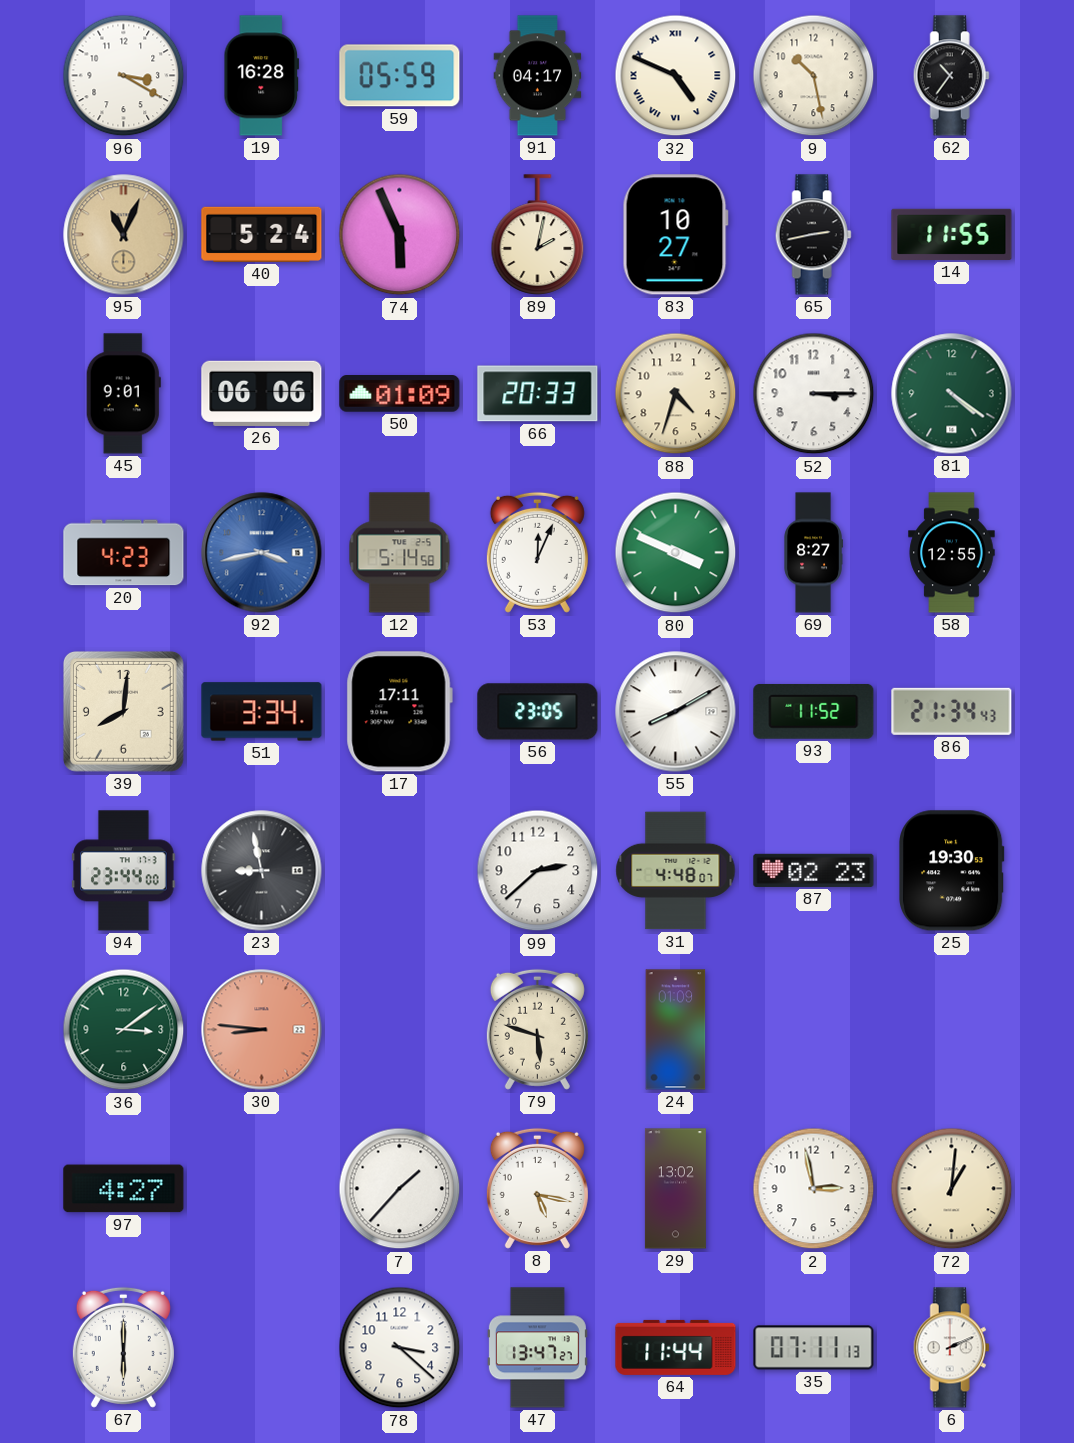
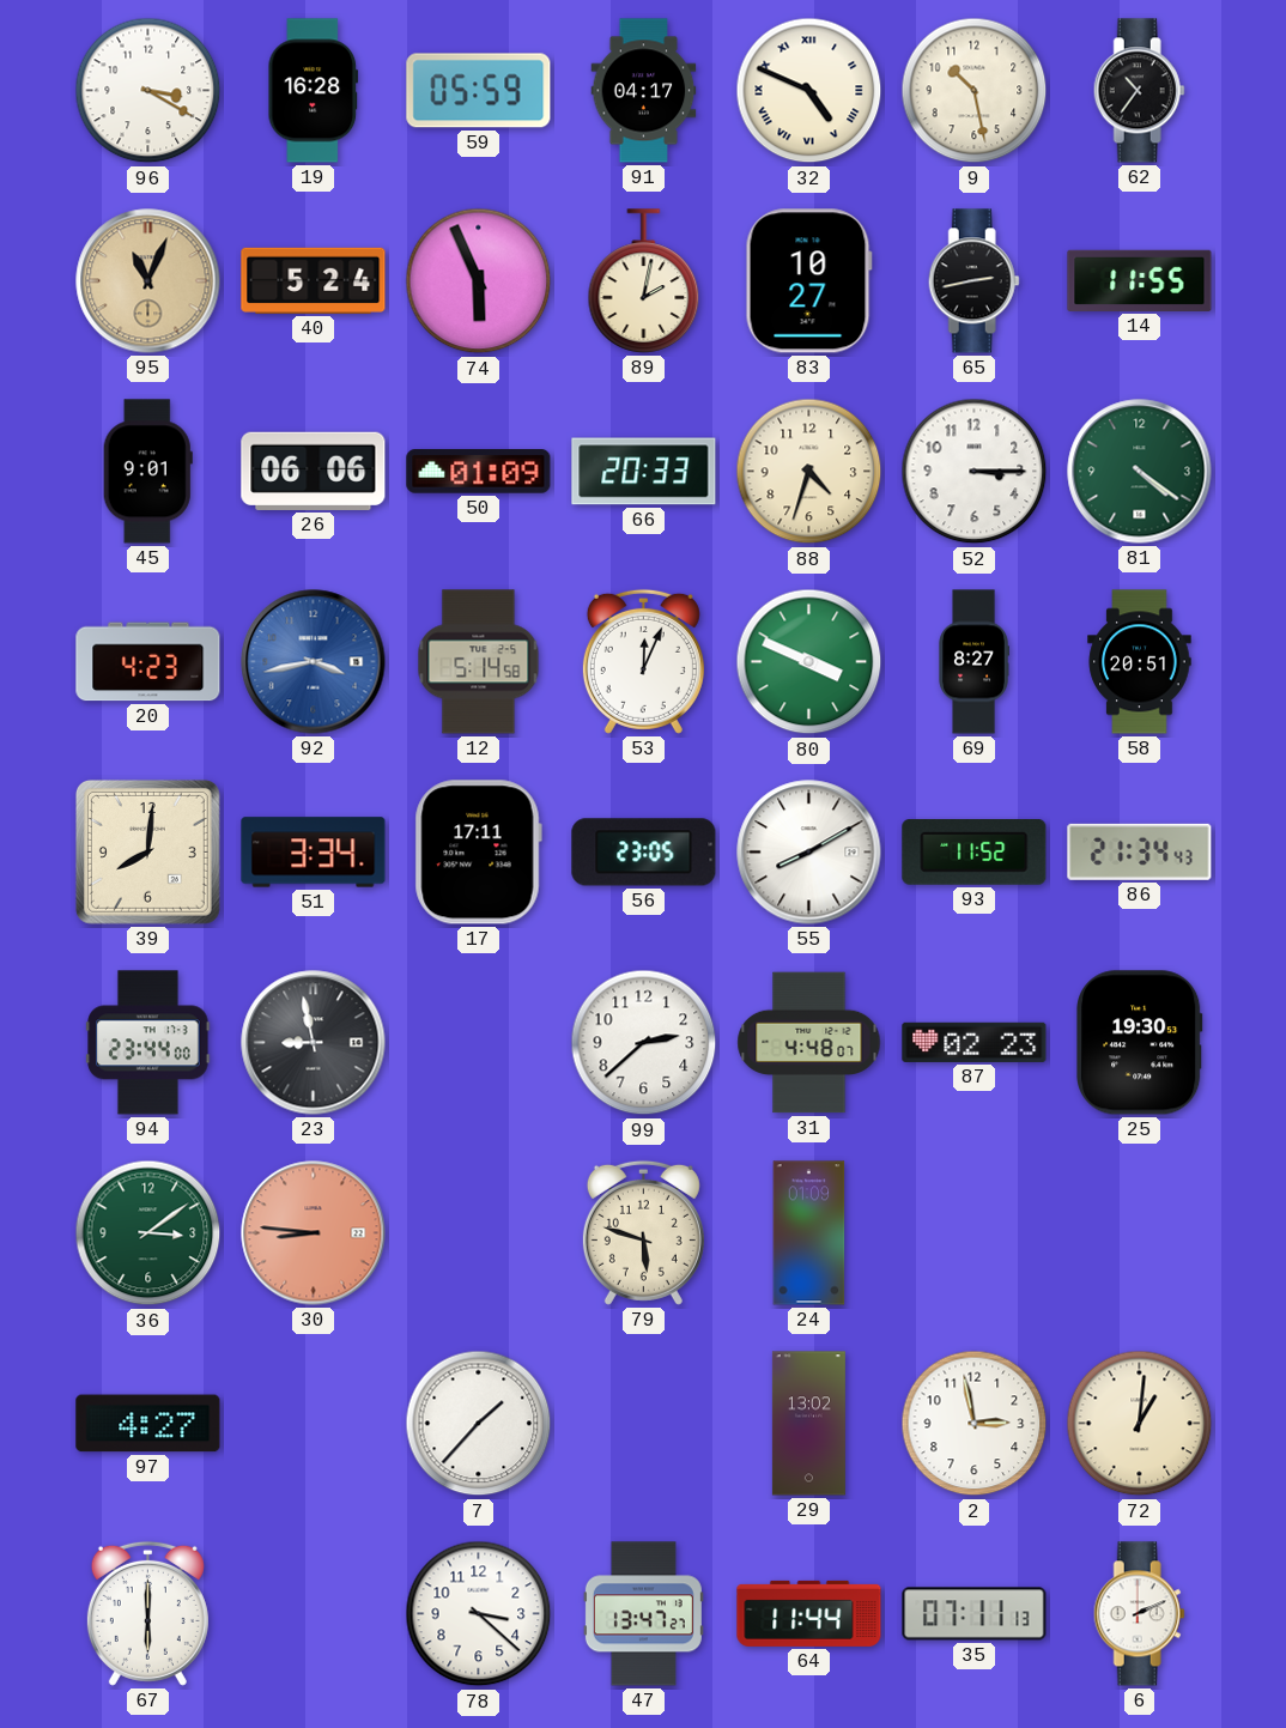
58: 12:55 -> 20:51 (1140, 662)
8: 5:17 -> none (537, 1188)
